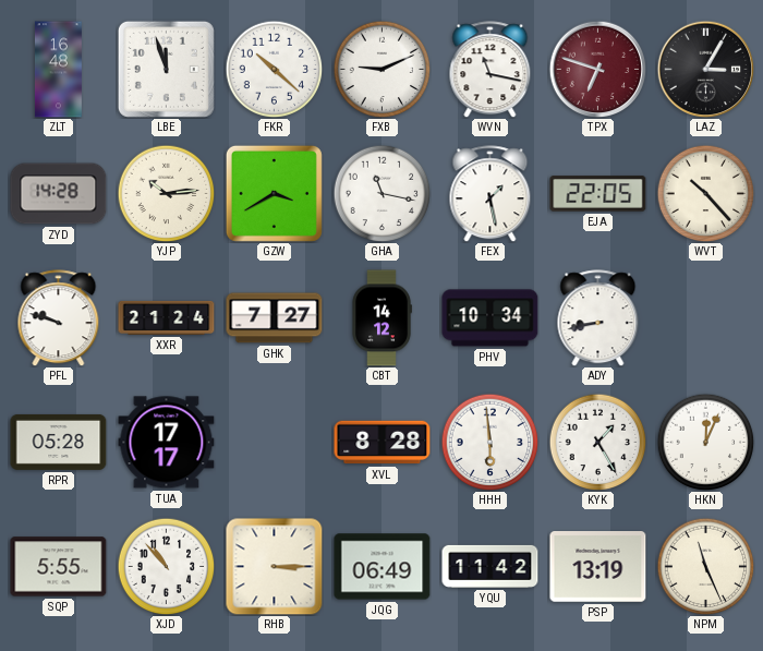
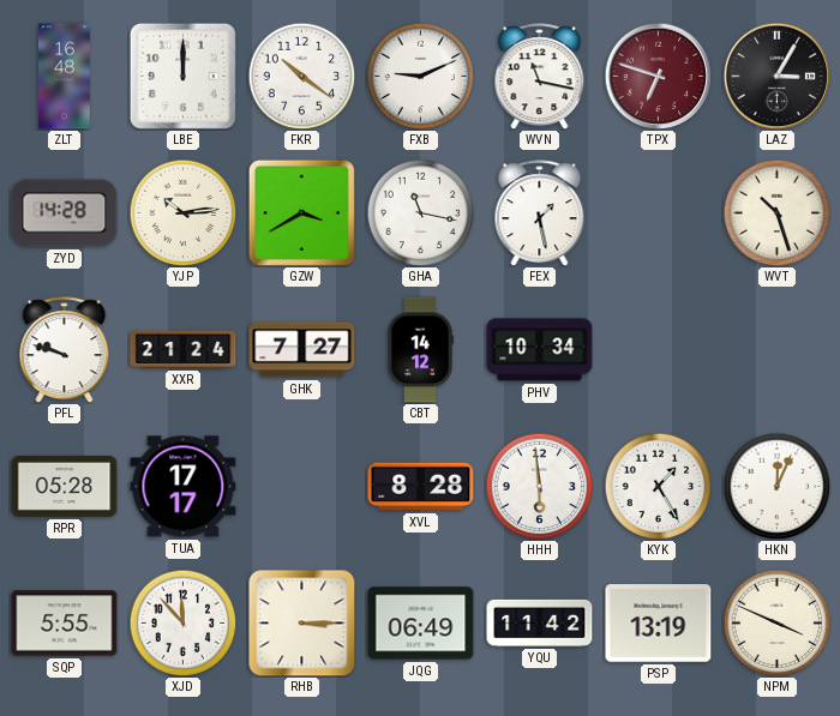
LBE: 11:57 -> 12:00 (182, 76)
FKR: 10:22 -> 10:21 (301, 76)
EJA: 22:05 -> none (598, 194)
WVT: 10:23 -> 10:27 (776, 212)
ADY: 8:43 -> none (598, 318)
XJD: 10:53 -> 11:53 (182, 622)
NPM: 11:26 -> 3:49 (776, 622)
